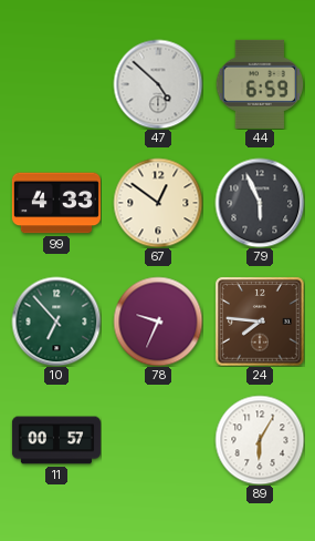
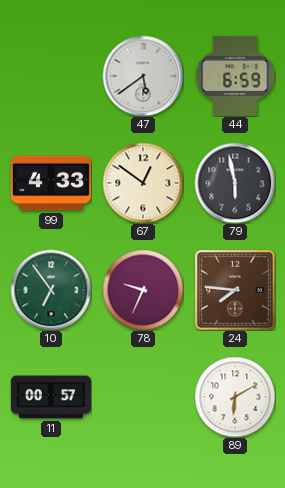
47: 4:52 -> 5:39 (143, 76)
79: 5:56 -> 5:58 (235, 183)
10: 6:53 -> 6:54 (51, 290)
89: 6:05 -> 6:10 (235, 397)
